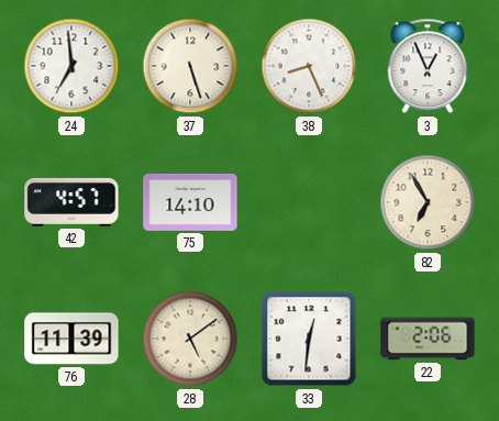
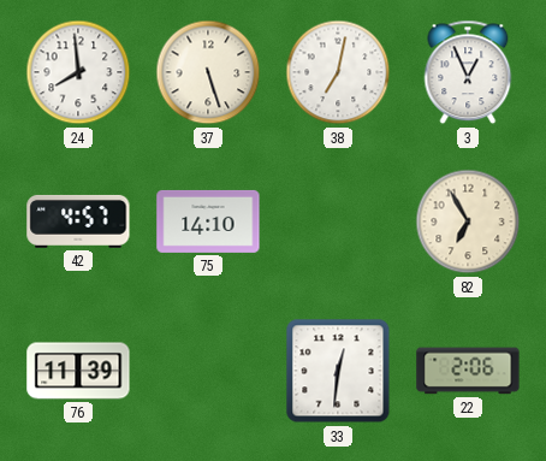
24: 6:59 -> 7:59 (78, 72)
38: 8:26 -> 7:02 (338, 72)
28: 5:09 -> none (190, 339)
